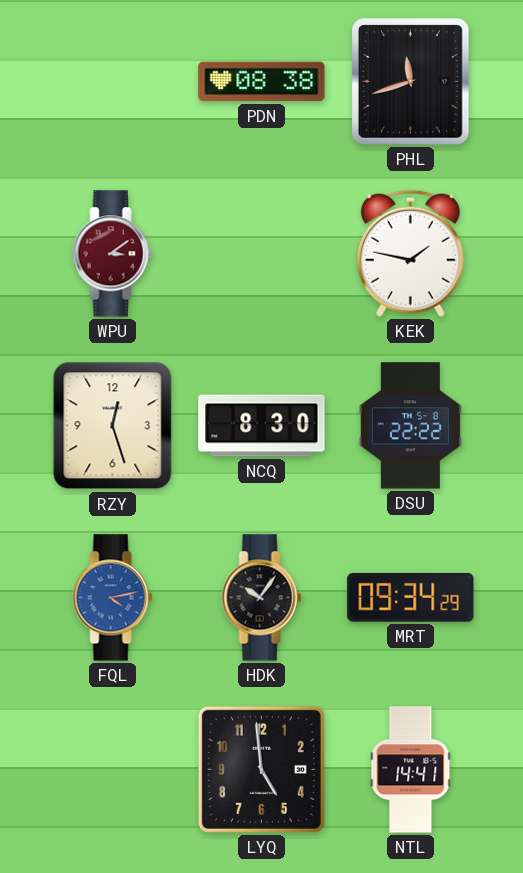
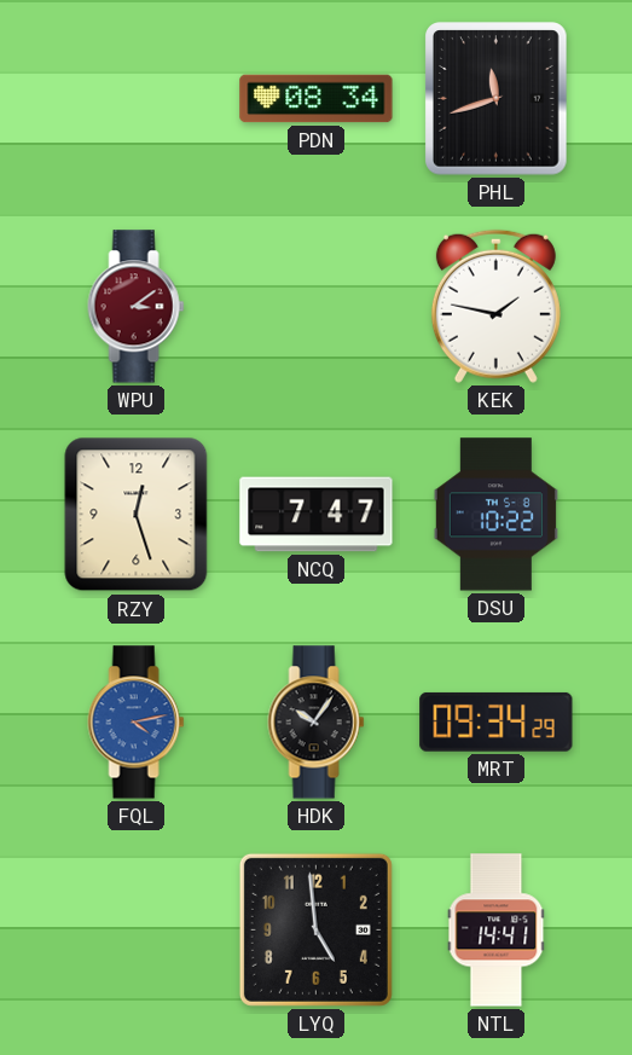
PDN: 08:38 -> 08:34 (317, 99)
NCQ: 8:30 -> 7:47 (317, 515)
DSU: 22:22 -> 10:22 (495, 515)
